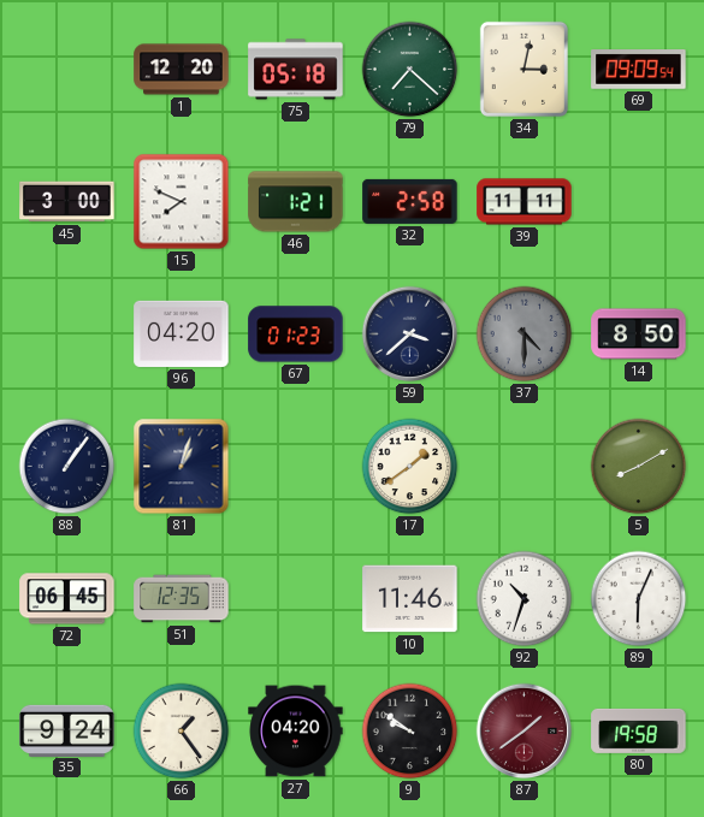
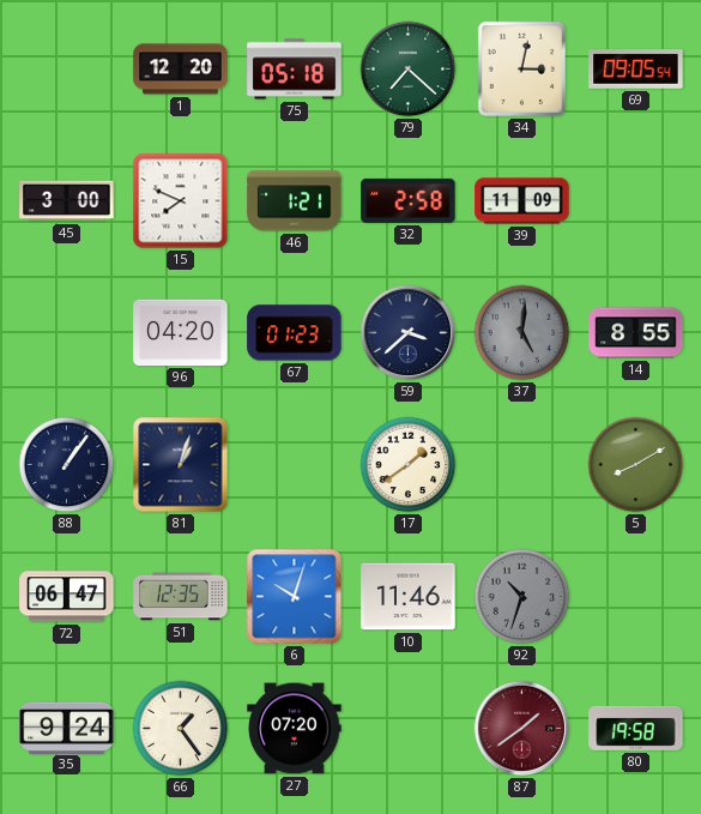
69: 09:09 -> 09:05 (636, 70)
39: 11:11 -> 11:09 (522, 201)
37: 4:30 -> 5:01 (522, 333)
14: 8:50 -> 8:55 (636, 333)
72: 06:45 -> 06:47 (67, 597)
6: none -> 10:03 (295, 597)
92 dial: white -> grey (522, 597)
89: 6:04 -> none (639, 599)
27: 04:20 -> 07:20 (295, 729)
9: 9:51 -> none (410, 732)
